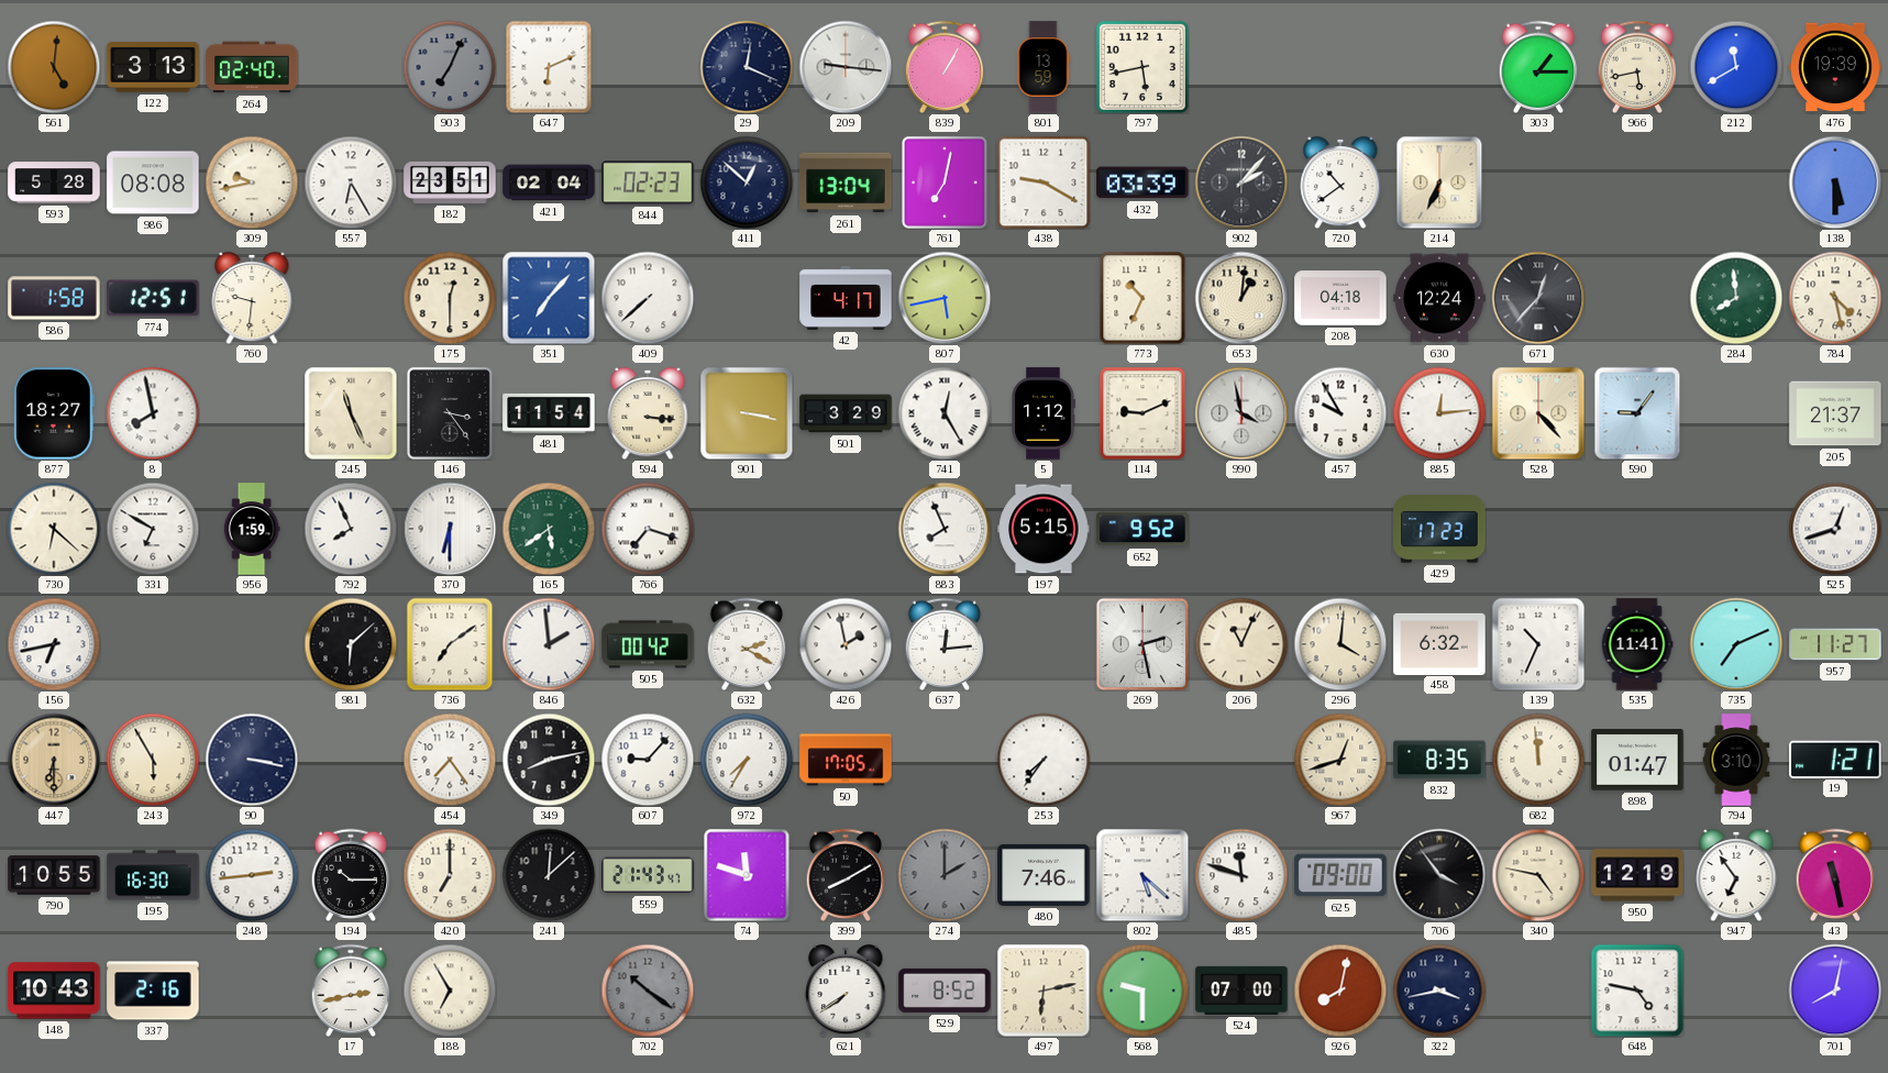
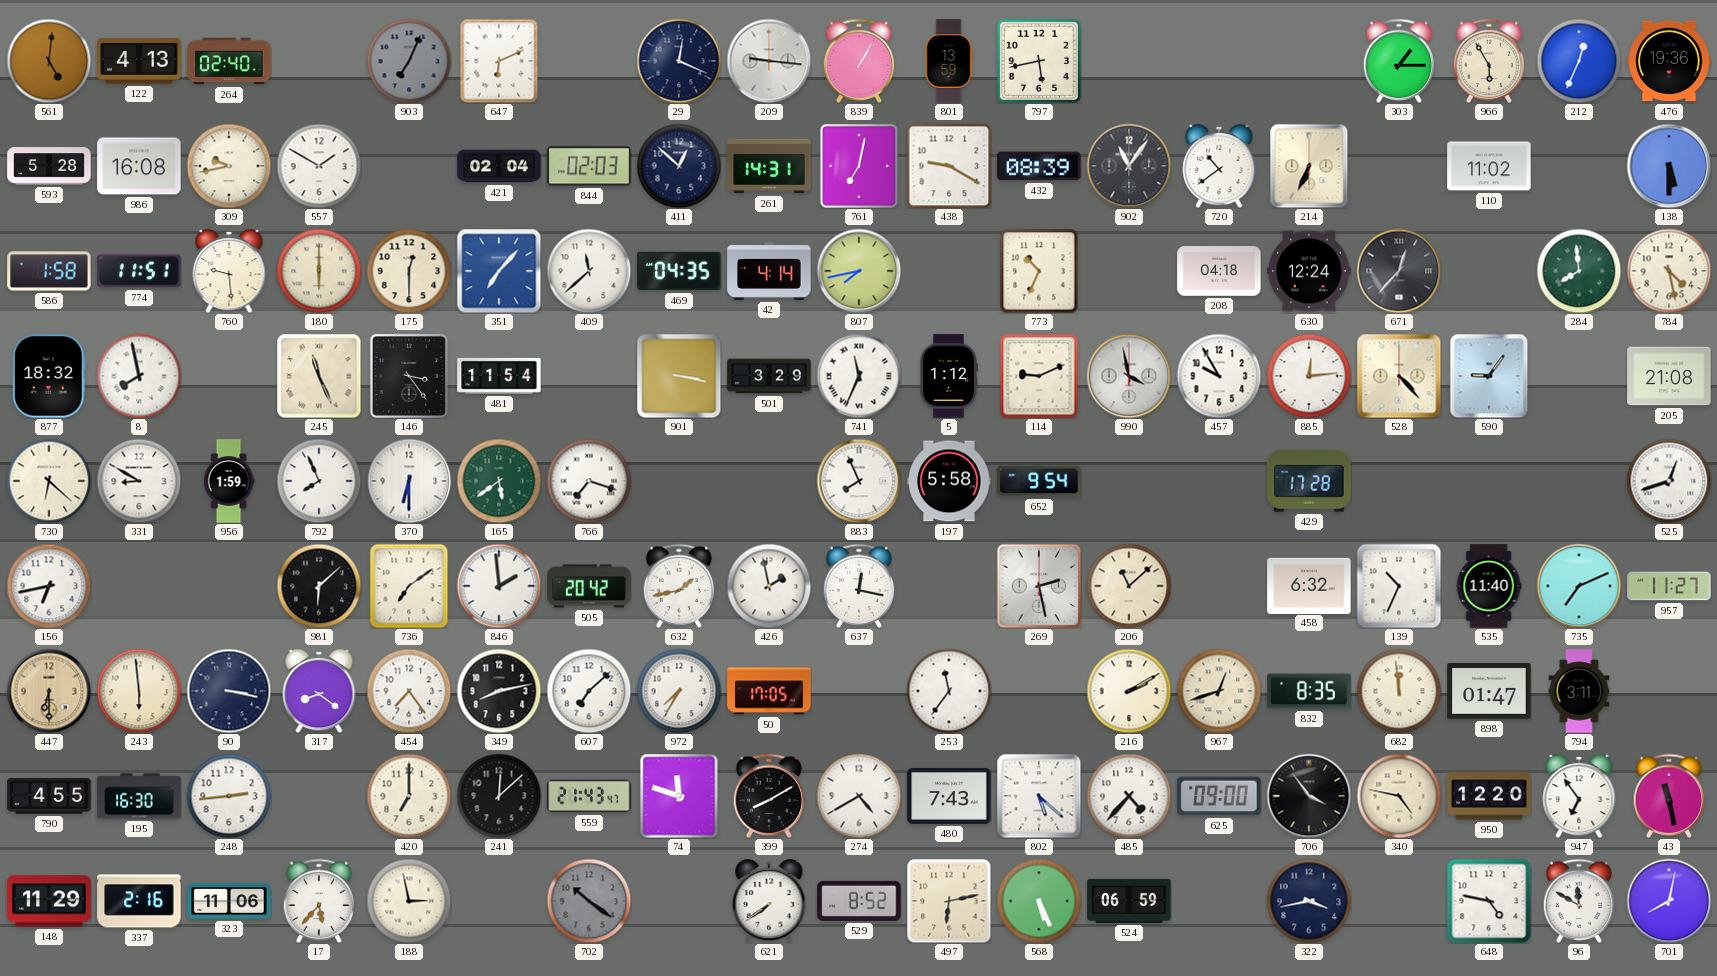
122: 3:13 -> 4:13 (139, 61)
966: 5:43 -> 5:55 (1489, 60)
212: 11:40 -> 12:34 (1579, 61)
476: 19:39 -> 19:36 (1669, 61)
986: 08:08 -> 16:08 (139, 166)
557: 6:25 -> 1:50 (319, 166)
182: 23:51 -> none (450, 182)
844: 02:23 -> 02:03 (589, 166)
261: 13:04 -> 14:31 (769, 166)
432: 03:39 -> 08:39 (1039, 166)
902: 2:07 -> 11:06 (1129, 166)
110: none -> 11:02 (1489, 166)
774: 12:51 -> 11:51 (139, 271)
760: 9:31 -> 9:29 (229, 271)
180: none -> 6:00 (319, 271)
409: 7:38 -> 11:38 (589, 271)
469: none -> 04:35 (679, 271)
42: 4:17 -> 4:14 (769, 271)
807: 5:43 -> 7:43 (859, 271)
653: 1:01 -> none (1241, 298)
877: 18:27 -> 18:32 (49, 376)
594: 3:16 -> none (648, 413)
741: 12:25 -> 11:34 (859, 376)
205: 21:37 -> 21:08 (1669, 376)
331: 6:50 -> 8:50 (139, 481)
197: 5:15 -> 5:58 (949, 481)
652: 9:52 -> 9:54 (1039, 481)
429: 17:23 -> 17:28 (1309, 481)
505: 00:42 -> 20:42 (589, 586)
632: 2:20 -> 1:43 (679, 585)
637: 12:14 -> 12:17 (859, 585)
206: 11:04 -> 11:08 (1129, 586)
296: 4:01 -> none (1340, 644)
535: 11:41 -> 11:40 (1489, 586)
243: 5:55 -> 5:59 (139, 691)
317: none -> 8:21 (319, 691)
607: 9:07 -> 7:08 (589, 691)
253: 7:36 -> 11:36 (949, 691)
216: none -> 2:10 (1129, 691)
794: 3:10 -> 3:11 (1579, 691)
19: 1:21 -> none (1835, 759)
790: 10:55 -> 4:55 (49, 796)
194: 10:15 -> none (351, 874)
274: 2:00 -> 4:40 (859, 796)
274 dial: grey -> white (859, 796)
480: 7:46 -> 7:43 (949, 796)
485: 11:48 -> 4:37 (1129, 796)
950: 12:19 -> 12:20 (1489, 796)
148: 10:43 -> 11:29 (49, 901)
323: none -> 11:06 (229, 902)
17: 2:43 -> 5:37 (319, 900)
188: 6:55 -> 2:58 (409, 901)
568: 9:30 -> 5:26 (1039, 901)
524: 07:00 -> 06:59 (1129, 901)
926: 8:02 -> none (1340, 991)
96: none -> 11:50 (1579, 900)
